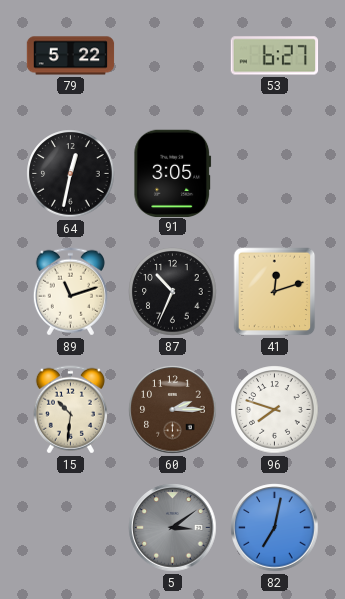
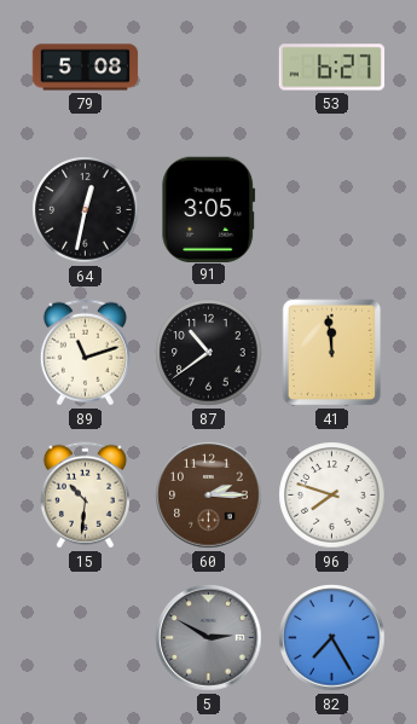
79: 5:22 -> 5:08 (86, 68)
87: 10:34 -> 10:39 (209, 353)
41: 12:12 -> 11:59 (332, 353)
5: 3:09 -> 2:50 (209, 638)
82: 7:02 -> 7:25 (332, 638)
